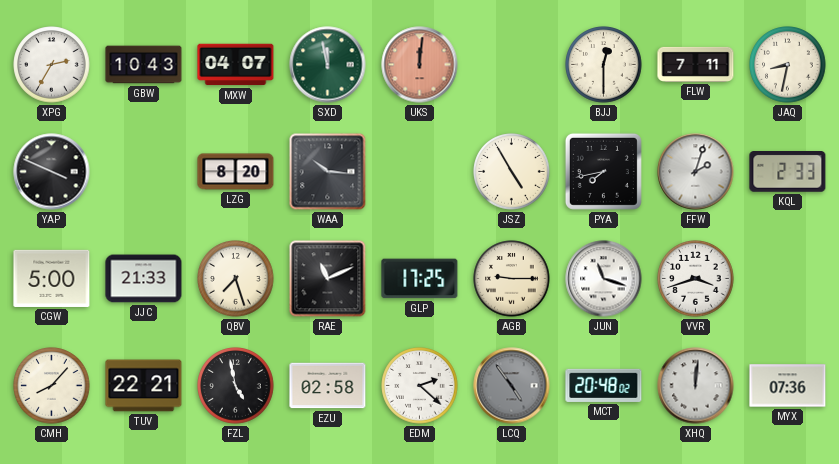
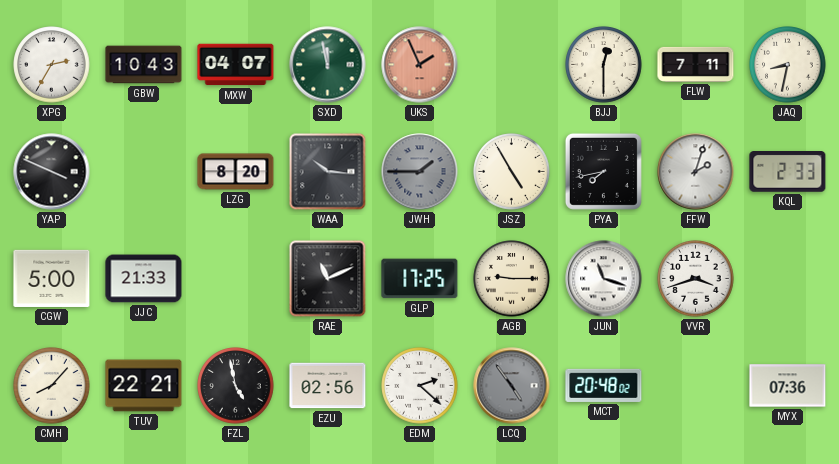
UKS: 12:01 -> 1:56 (420, 65)
JWH: none -> 1:45 (420, 172)
QBV: 7:27 -> none (236, 279)
EZU: 02:58 -> 02:56 (328, 386)
XHQ: 12:01 -> none (696, 386)
